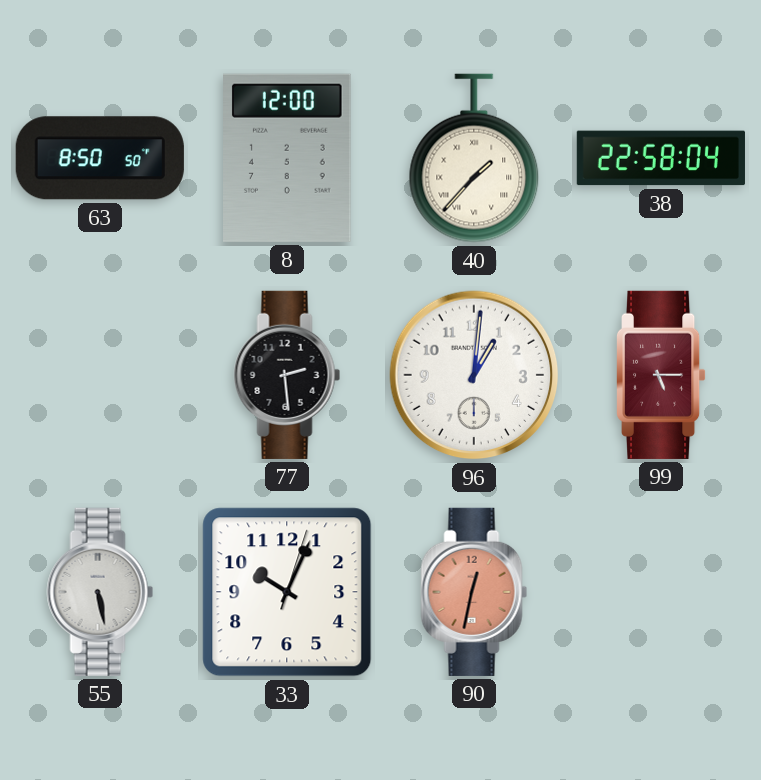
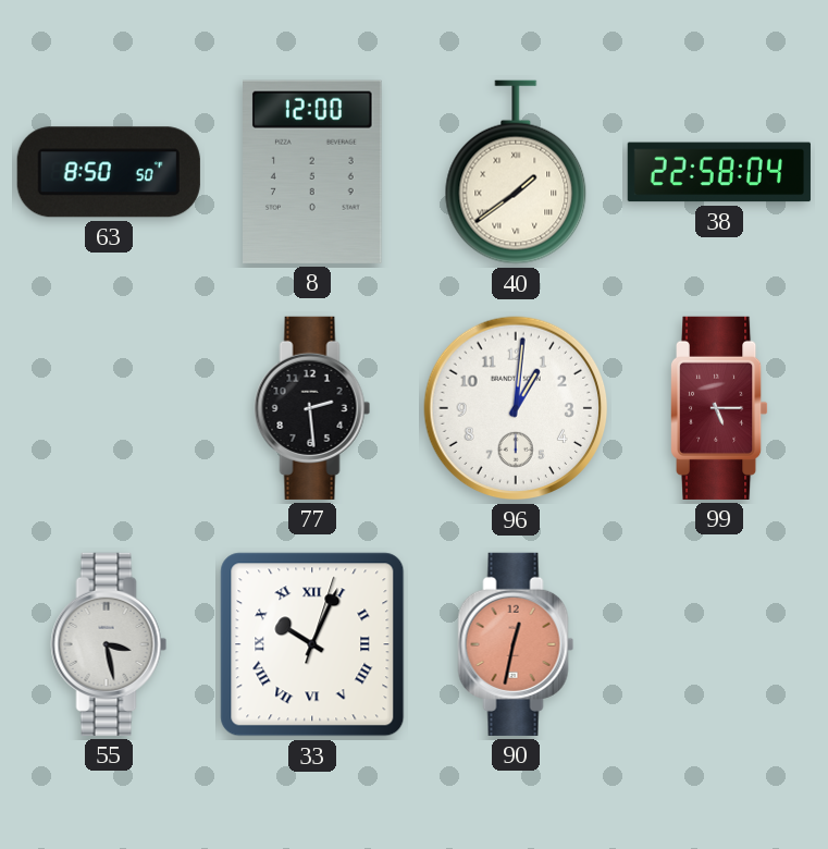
40: 1:37 -> 1:39 (516, 172)
55: 5:28 -> 3:28 (109, 644)
33 numerals: Arabic -> Roman (312, 644)
